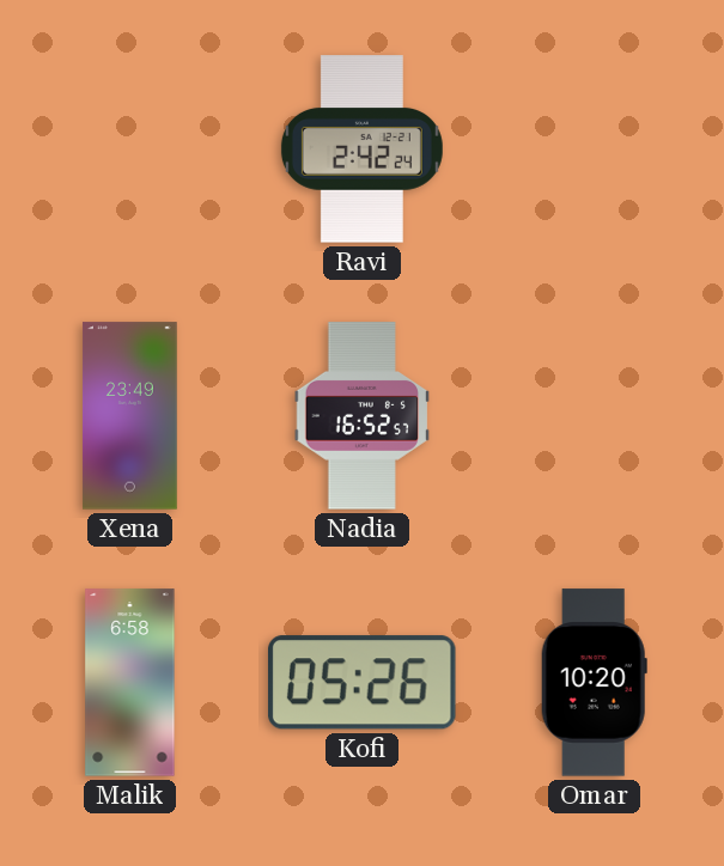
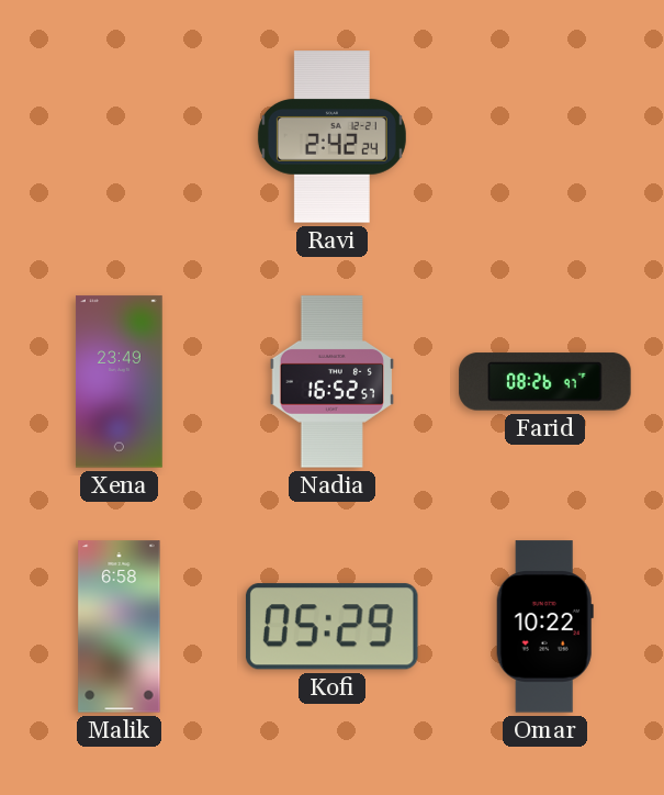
Farid: none -> 08:26 (545, 382)
Kofi: 05:26 -> 05:29 (331, 627)
Omar: 10:20 -> 10:22 (544, 627)
